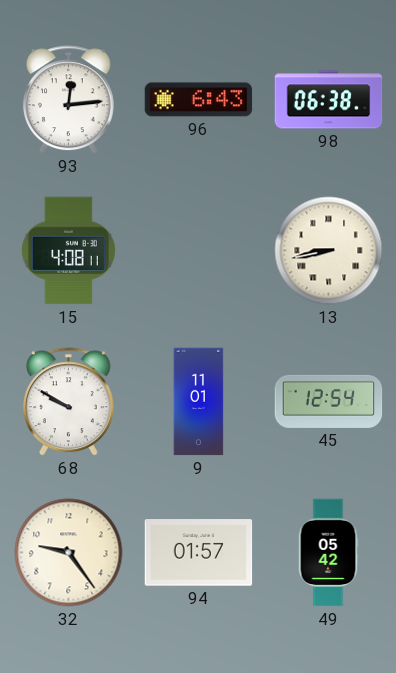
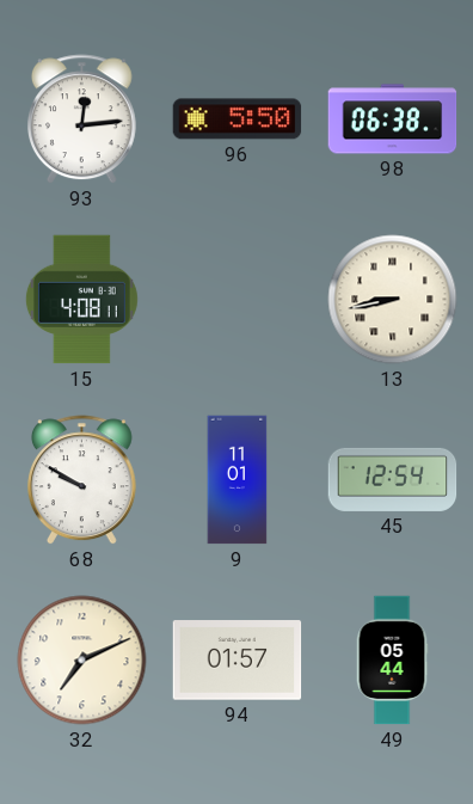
96: 6:43 -> 5:50 (238, 119)
32: 9:24 -> 7:11 (82, 661)
49: 05:42 -> 05:44 (392, 661)
